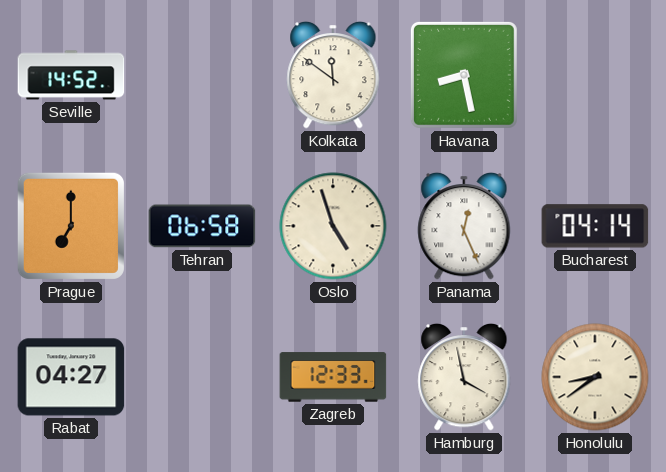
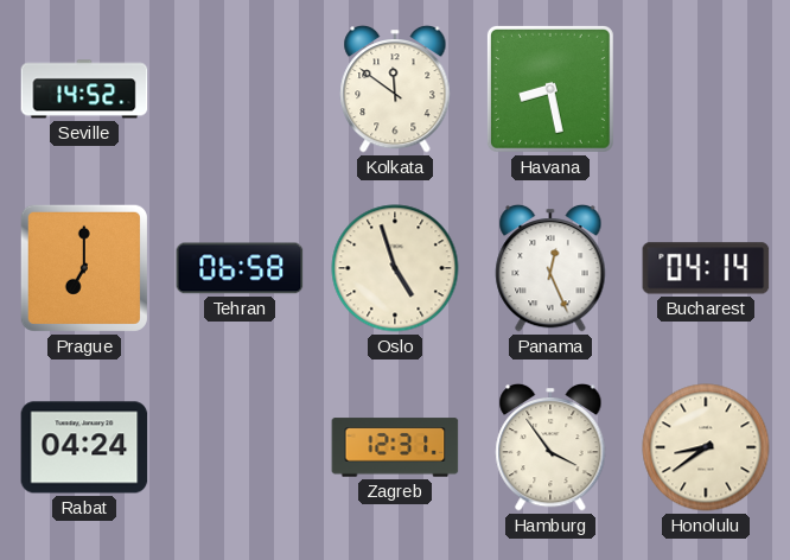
Rabat: 04:27 -> 04:24 (84, 447)
Zagreb: 12:33 -> 12:31 (395, 447)
Hamburg: 3:58 -> 3:54 (550, 447)
